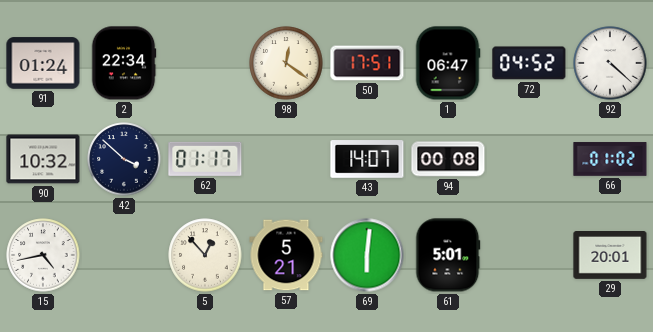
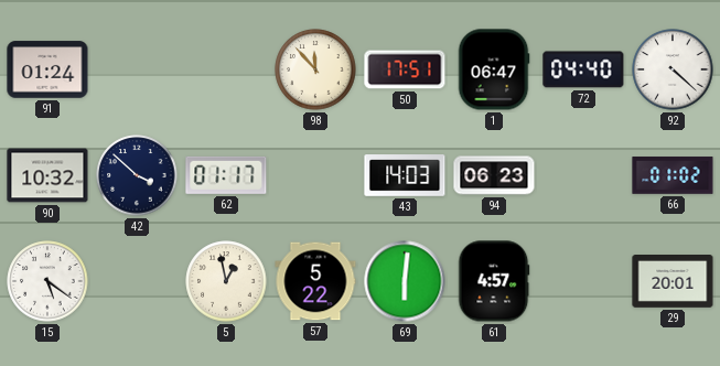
2: 22:34 -> none (124, 63)
98: 12:21 -> 11:53 (315, 69)
72: 04:52 -> 04:40 (583, 69)
43: 14:07 -> 14:03 (405, 175)
94: 00:08 -> 06:23 (494, 175)
15: 4:43 -> 5:21 (47, 281)
5: 12:53 -> 12:58 (226, 281)
57: 5:21 -> 5:22 (315, 281)
61: 5:01 -> 4:57 (494, 281)
